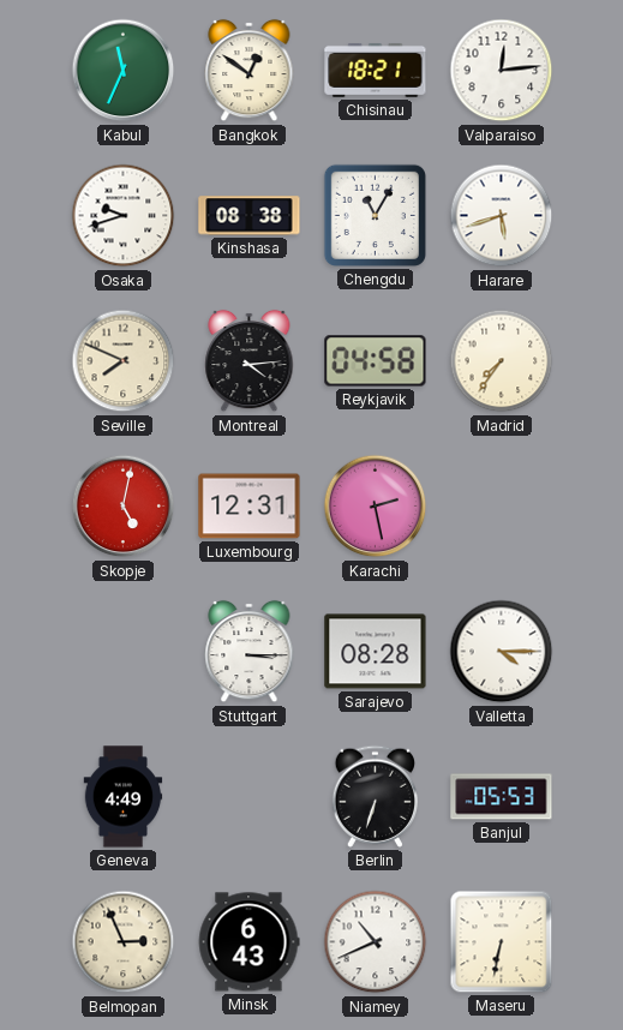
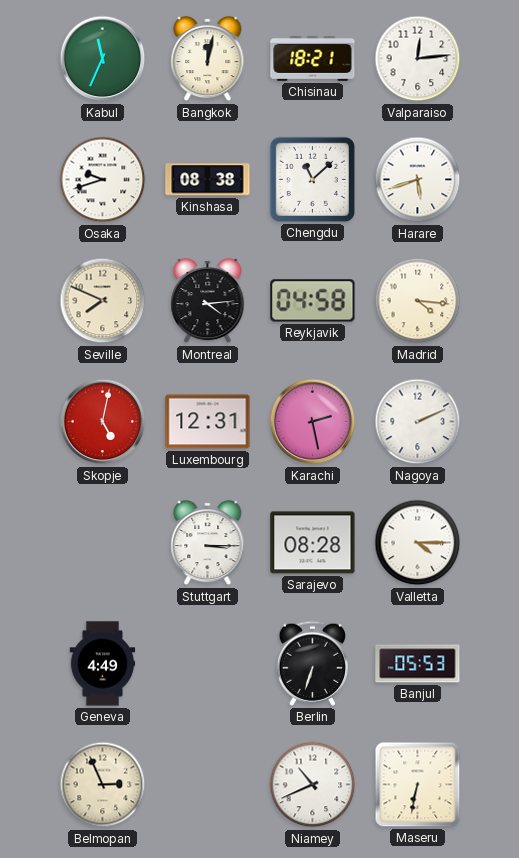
Bangkok: 12:51 -> 12:02 (208, 59)
Chengdu: 11:05 -> 11:08 (312, 179)
Madrid: 7:36 -> 4:16 (418, 301)
Nagoya: none -> 2:11 (418, 422)
Minsk: 6:43 -> none (248, 942)
